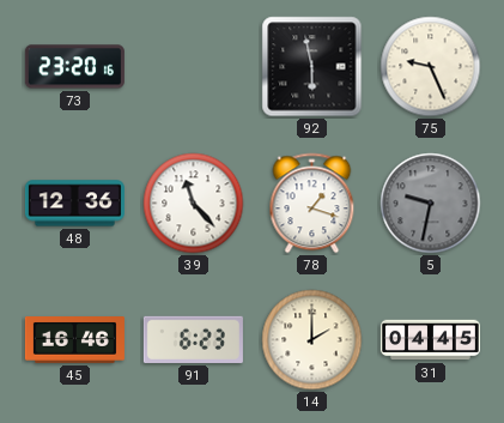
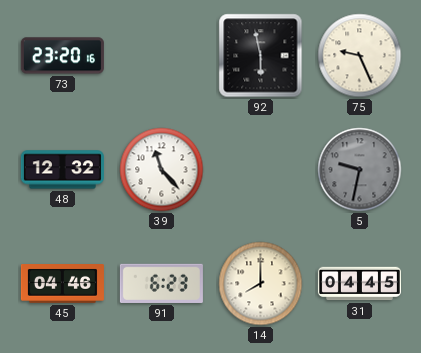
48: 12:36 -> 12:32 (62, 170)
78: 1:18 -> none (312, 204)
45: 16:46 -> 04:46 (62, 284)
14: 2:00 -> 8:00 (261, 284)
